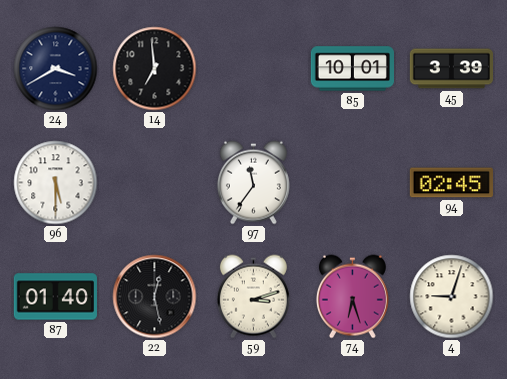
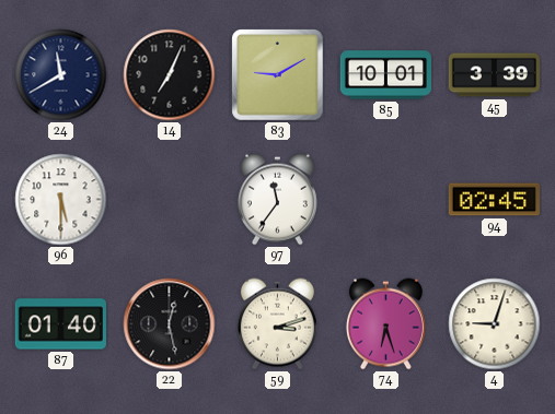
24: 3:40 -> 11:40 (61, 75)
14: 6:59 -> 7:04 (170, 75)
83: none -> 9:10 (278, 75)
